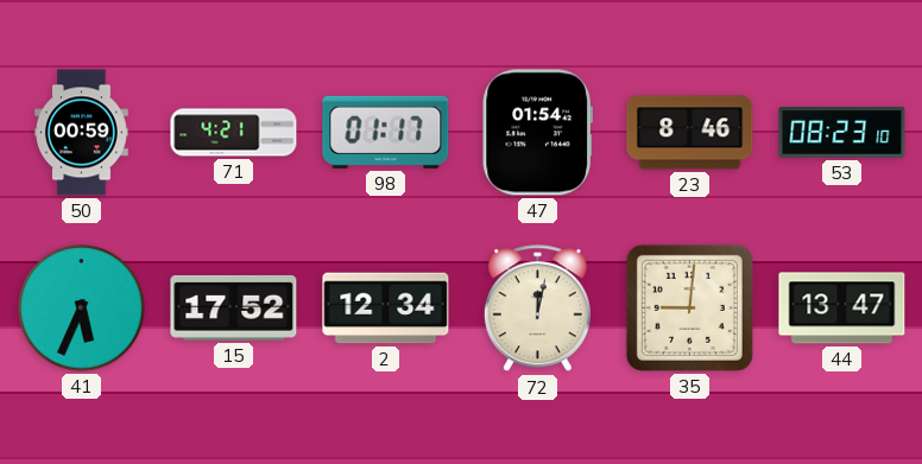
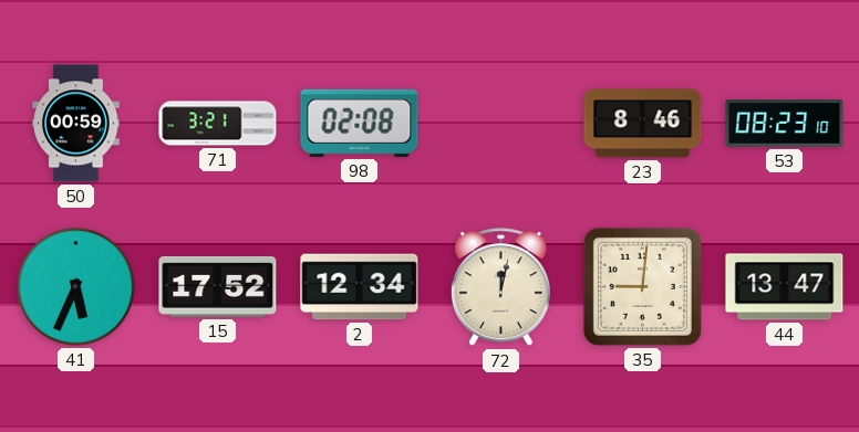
71: 4:21 -> 3:21 (218, 124)
98: 01:17 -> 02:08 (360, 123)
47: 01:54 -> none (537, 133)
